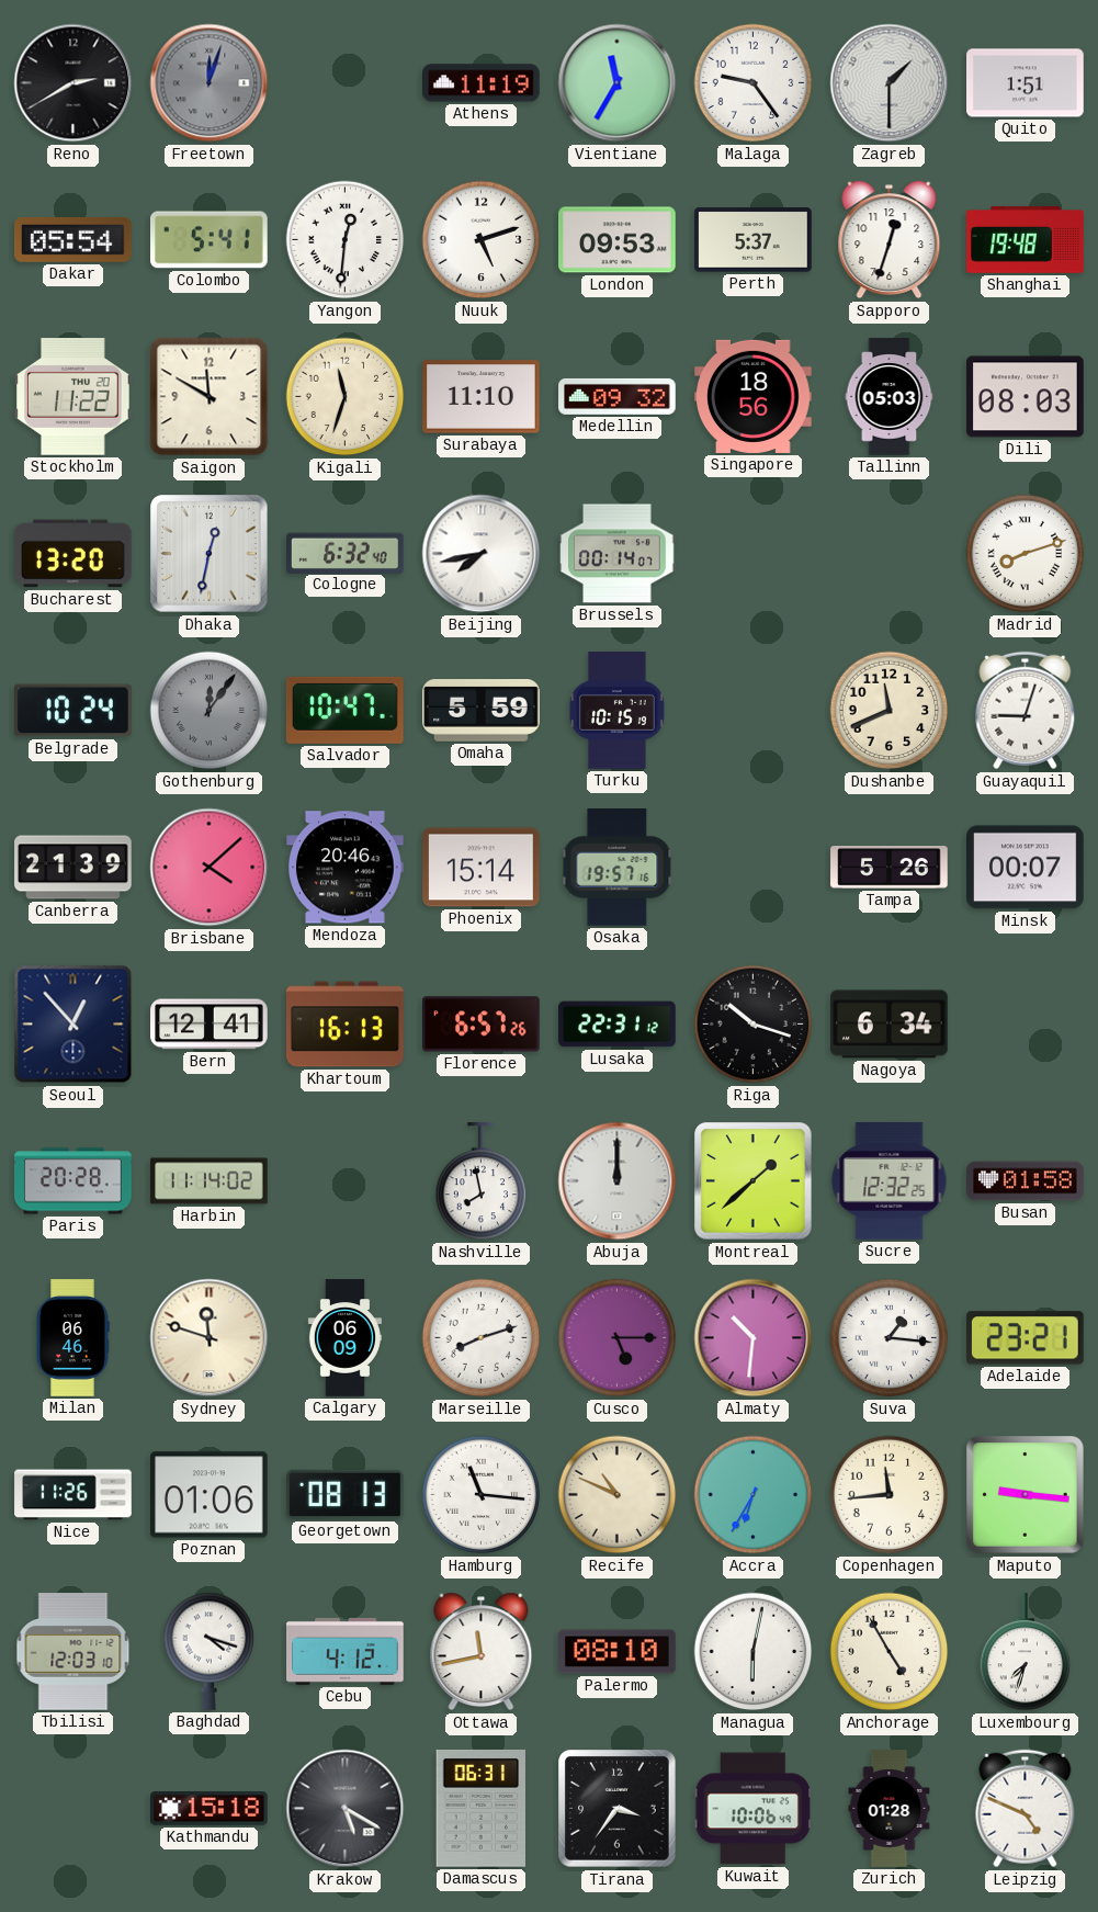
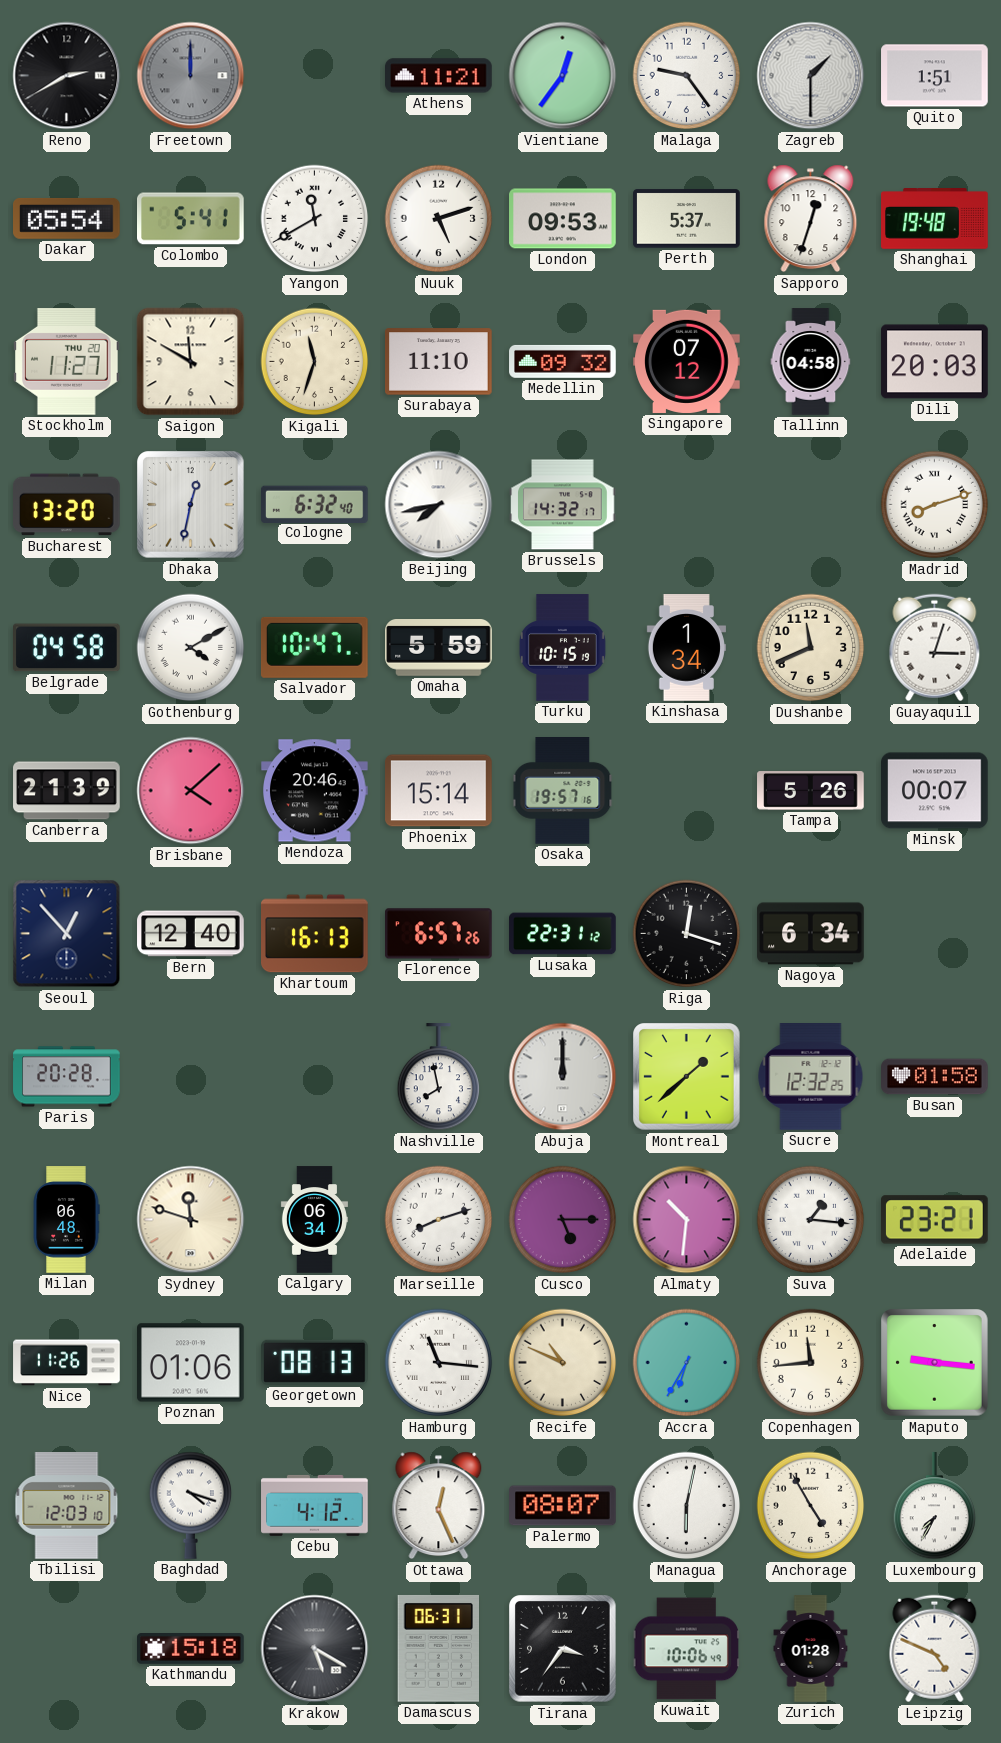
Freetown: 12:03 -> 12:00 (191, 76)
Athens: 11:19 -> 11:21 (439, 76)
Vientiane: 11:35 -> 12:36 (563, 76)
Yangon: 12:31 -> 11:40 (315, 219)
Stockholm: 11:22 -> 11:27 (67, 362)
Singapore: 18:56 -> 07:12 (687, 361)
Tallinn: 05:03 -> 04:58 (811, 362)
Dili: 08:03 -> 20:03 (935, 362)
Brussels: 00:14 -> 14:32 (563, 505)
Belgrade: 10:24 -> 04:58 (67, 648)
Gothenburg: 12:06 -> 4:10 (191, 648)
Gothenburg dial: grey -> white (191, 648)
Kinshasa: none -> 1:34 (686, 648)
Guayaquil: 9:03 -> 3:03 (935, 648)
Bern: 12:41 -> 12:40 (191, 934)
Riga: 10:18 -> 12:18 (687, 934)
Harbin: 11:14 -> none (210, 1181)
Milan: 06:46 -> 06:48 (66, 1220)
Calgary: 06:09 -> 06:34 (314, 1220)
Ottawa: 11:43 -> 12:26 (439, 1506)
Palermo: 08:10 -> 08:07 (563, 1506)
Luxembourg: 7:33 -> 7:35 (935, 1506)
